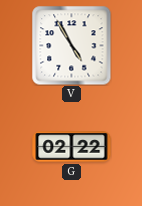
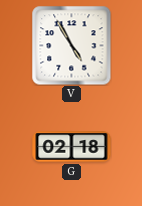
G: 02:22 -> 02:18 (72, 147)
